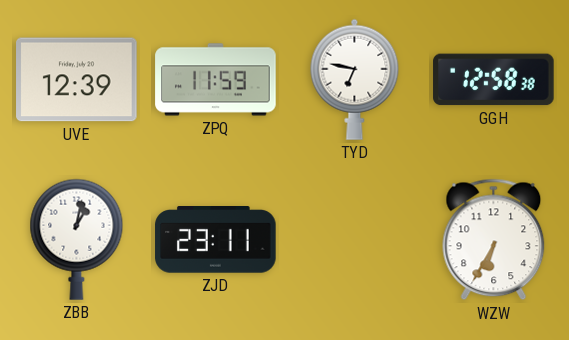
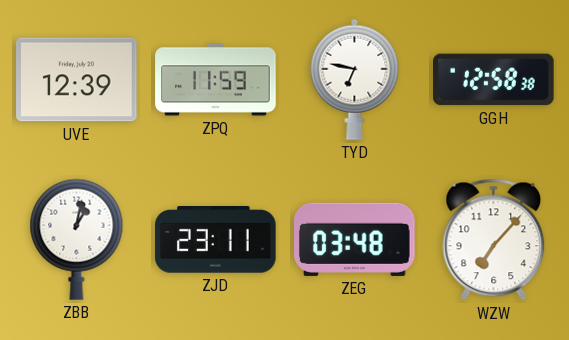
ZEG: none -> 03:48 (355, 239)
WZW: 6:35 -> 7:07 (494, 240)
